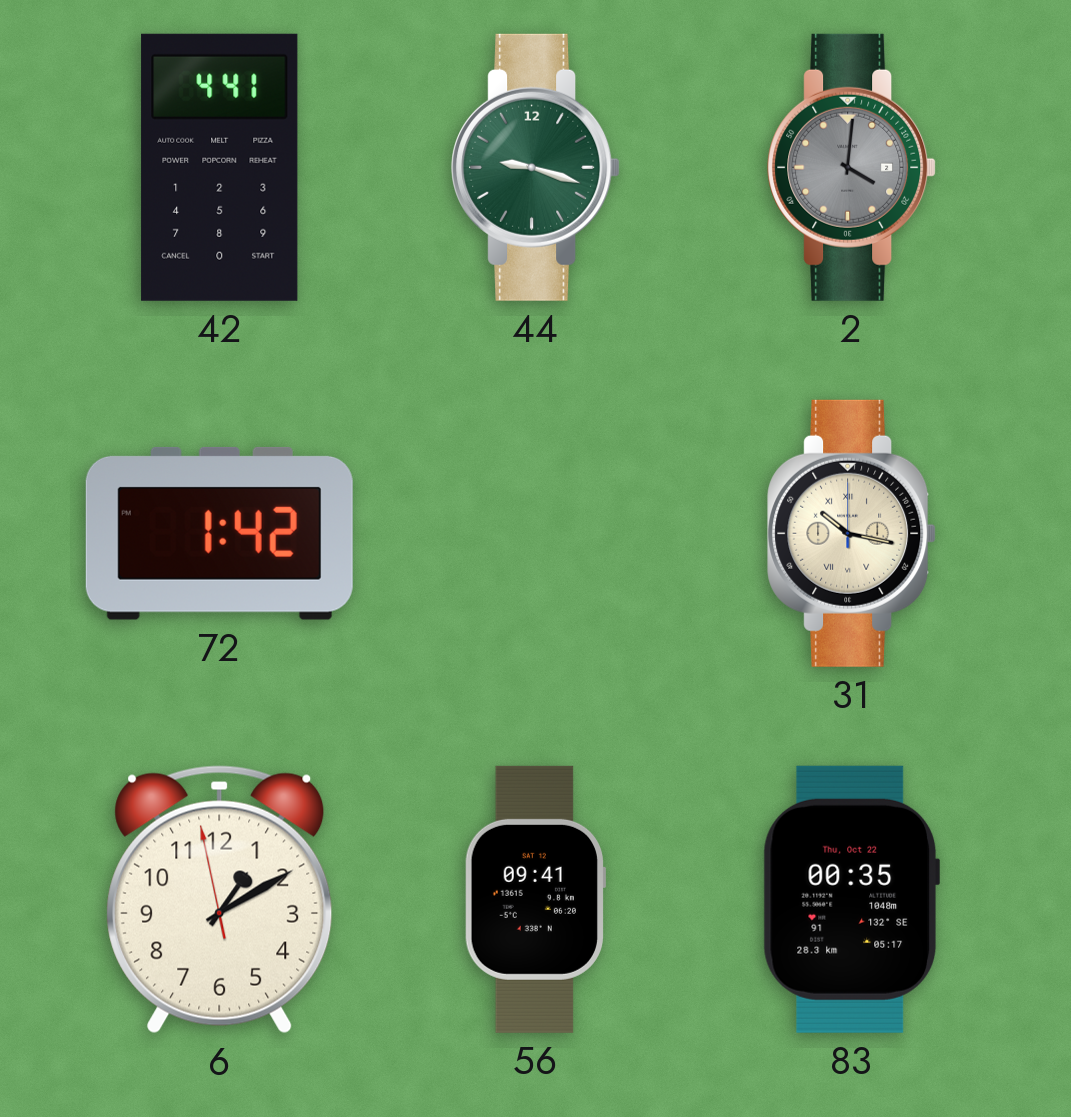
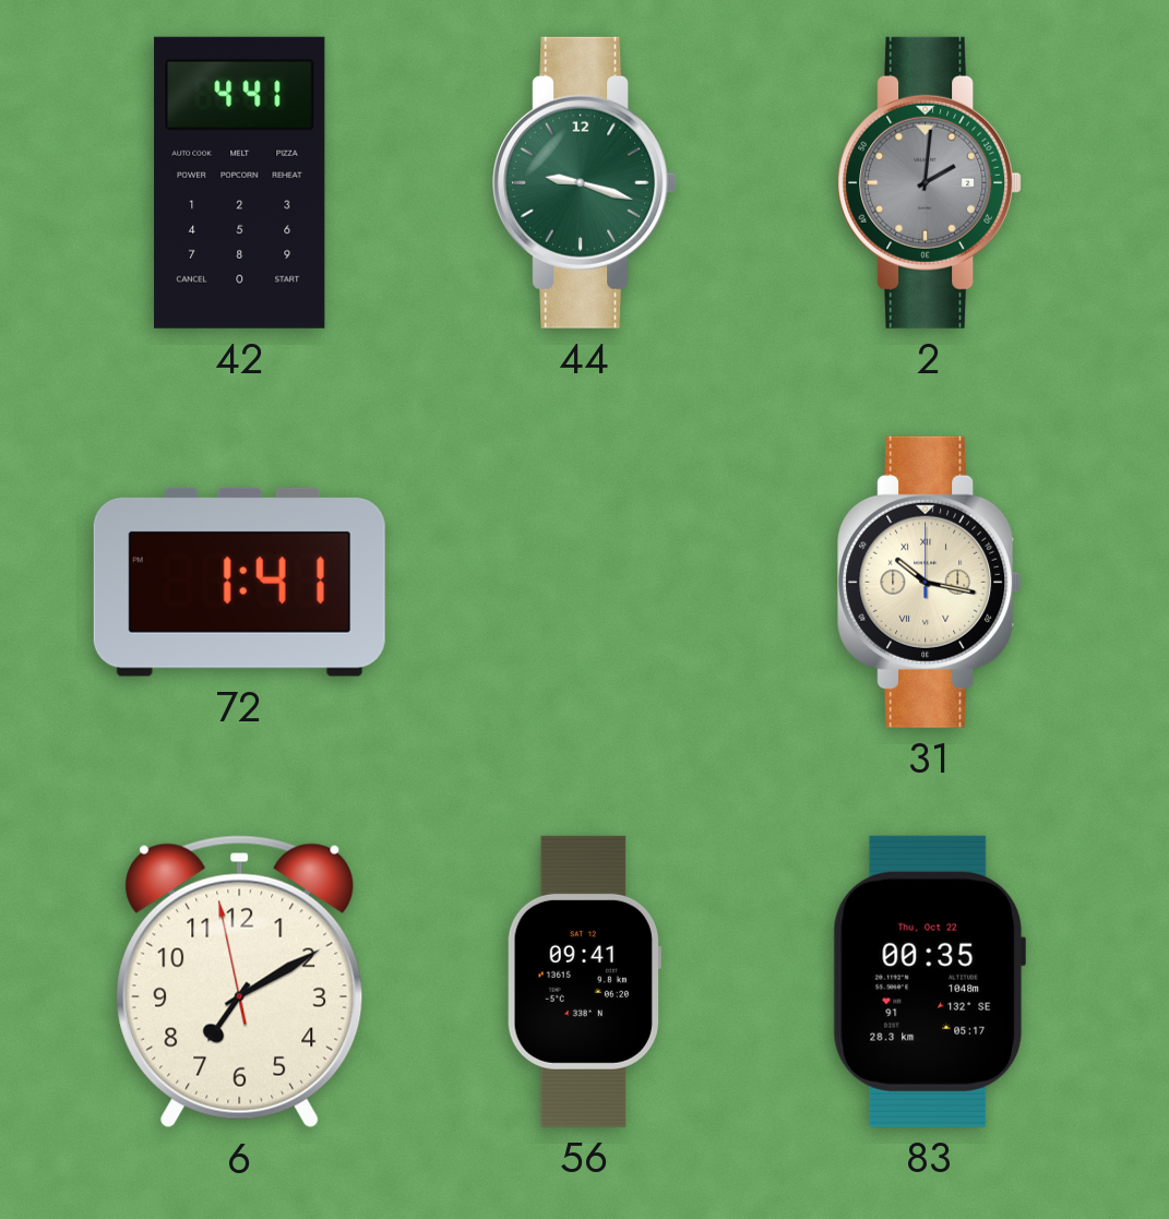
2: 4:01 -> 2:01 (930, 182)
72: 1:42 -> 1:41 (239, 582)
6: 1:09 -> 7:09 (240, 982)
